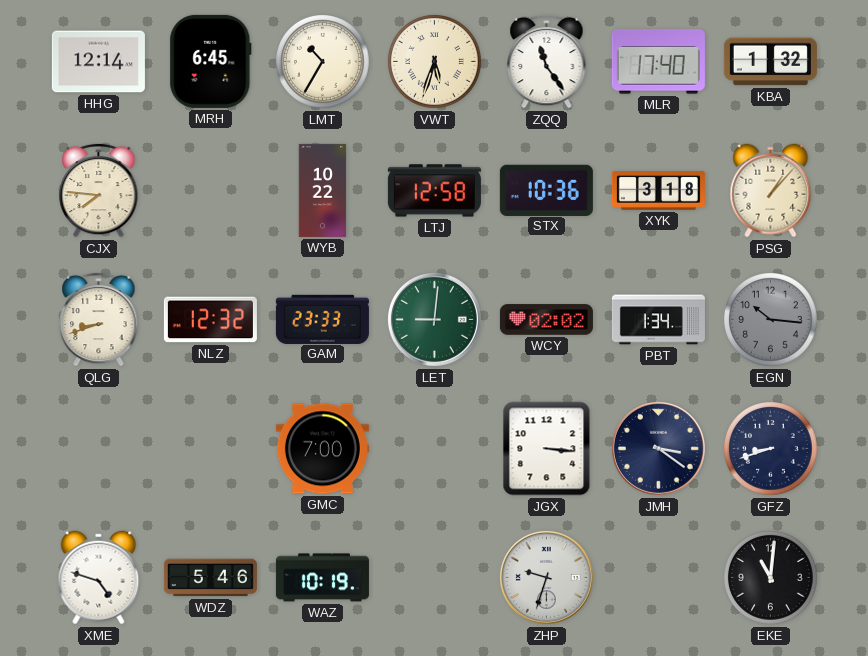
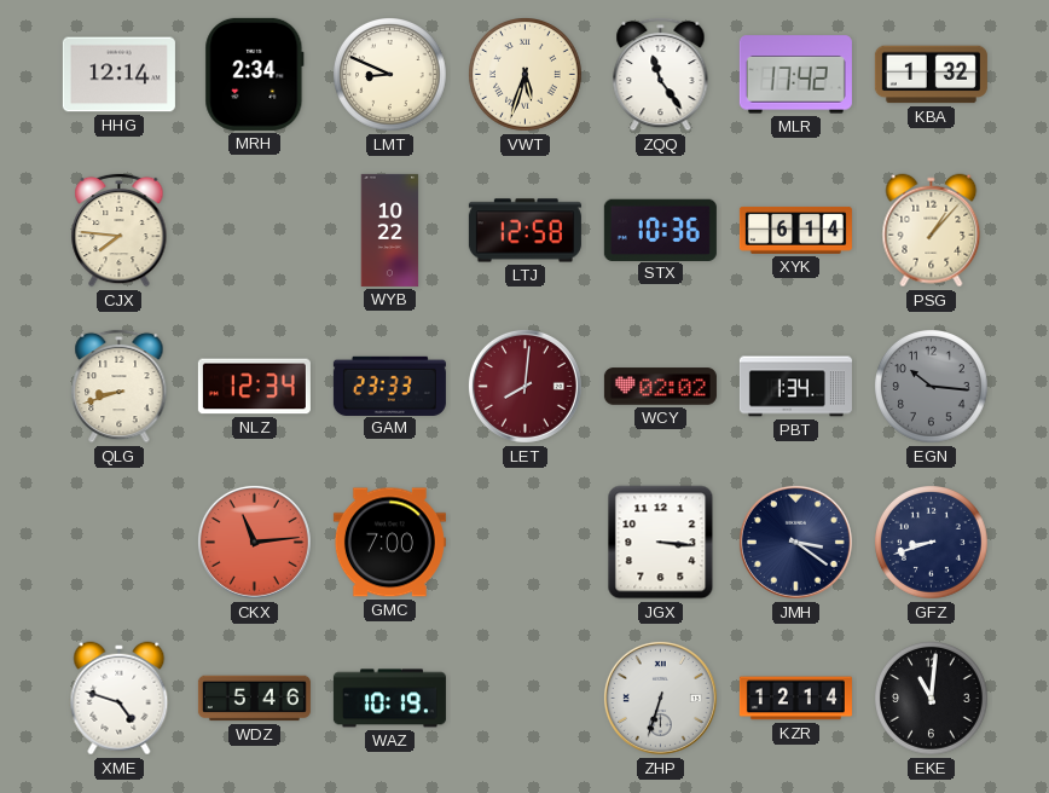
MRH: 6:45 -> 2:34 (255, 74)
LMT: 10:35 -> 8:49 (390, 75)
MLR: 17:40 -> 17:42 (795, 75)
XYK: 3:18 -> 6:14 (795, 230)
NLZ: 12:32 -> 12:34 (254, 387)
LET: 9:01 -> 8:01 (524, 386)
LET dial: green -> burgundy (524, 386)
CKX: none -> 11:14 (254, 542)
ZHP: 9:33 -> 6:33 (660, 698)
KZR: none -> 12:14 (795, 699)
